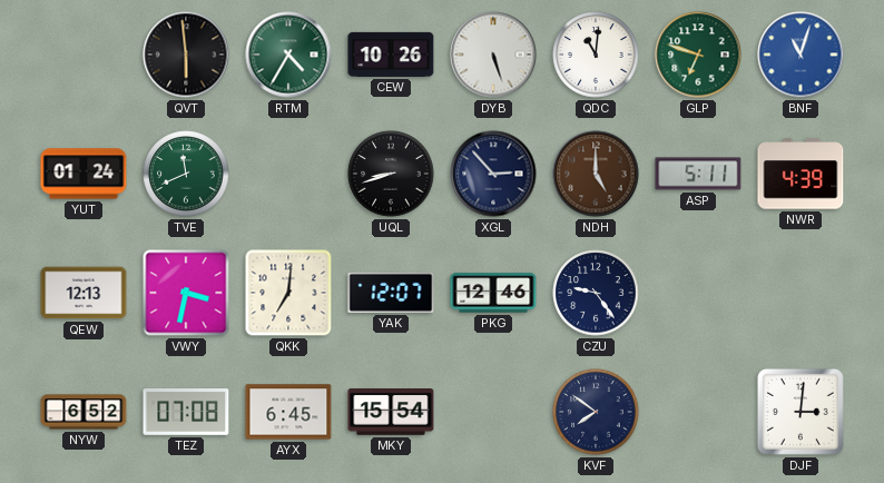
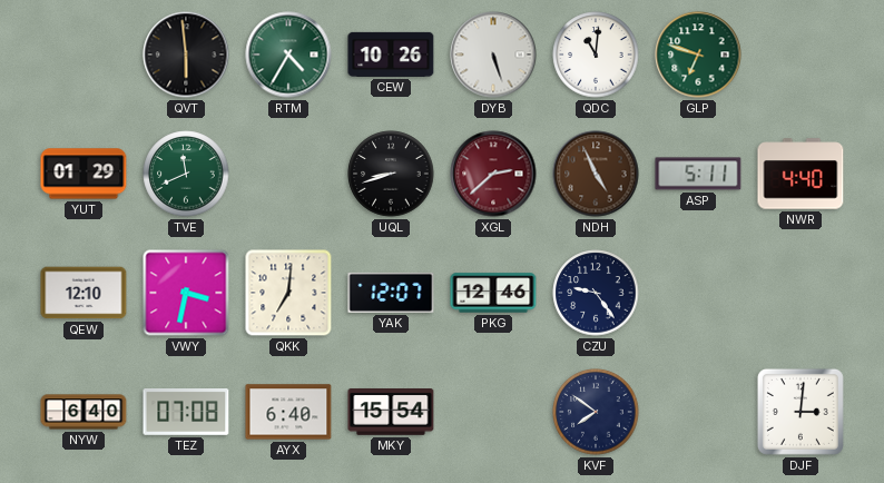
BNF: 11:03 -> none (800, 55)
YUT: 01:24 -> 01:29 (84, 174)
XGL: 2:53 -> 2:38 (493, 174)
XGL dial: navy -> burgundy (493, 174)
NDH: 5:00 -> 4:56 (596, 174)
NWR: 4:39 -> 4:40 (800, 174)
QEW: 12:13 -> 12:10 (84, 293)
NYW: 6:52 -> 6:40 (84, 412)
AYX: 6:45 -> 6:40 (288, 412)
